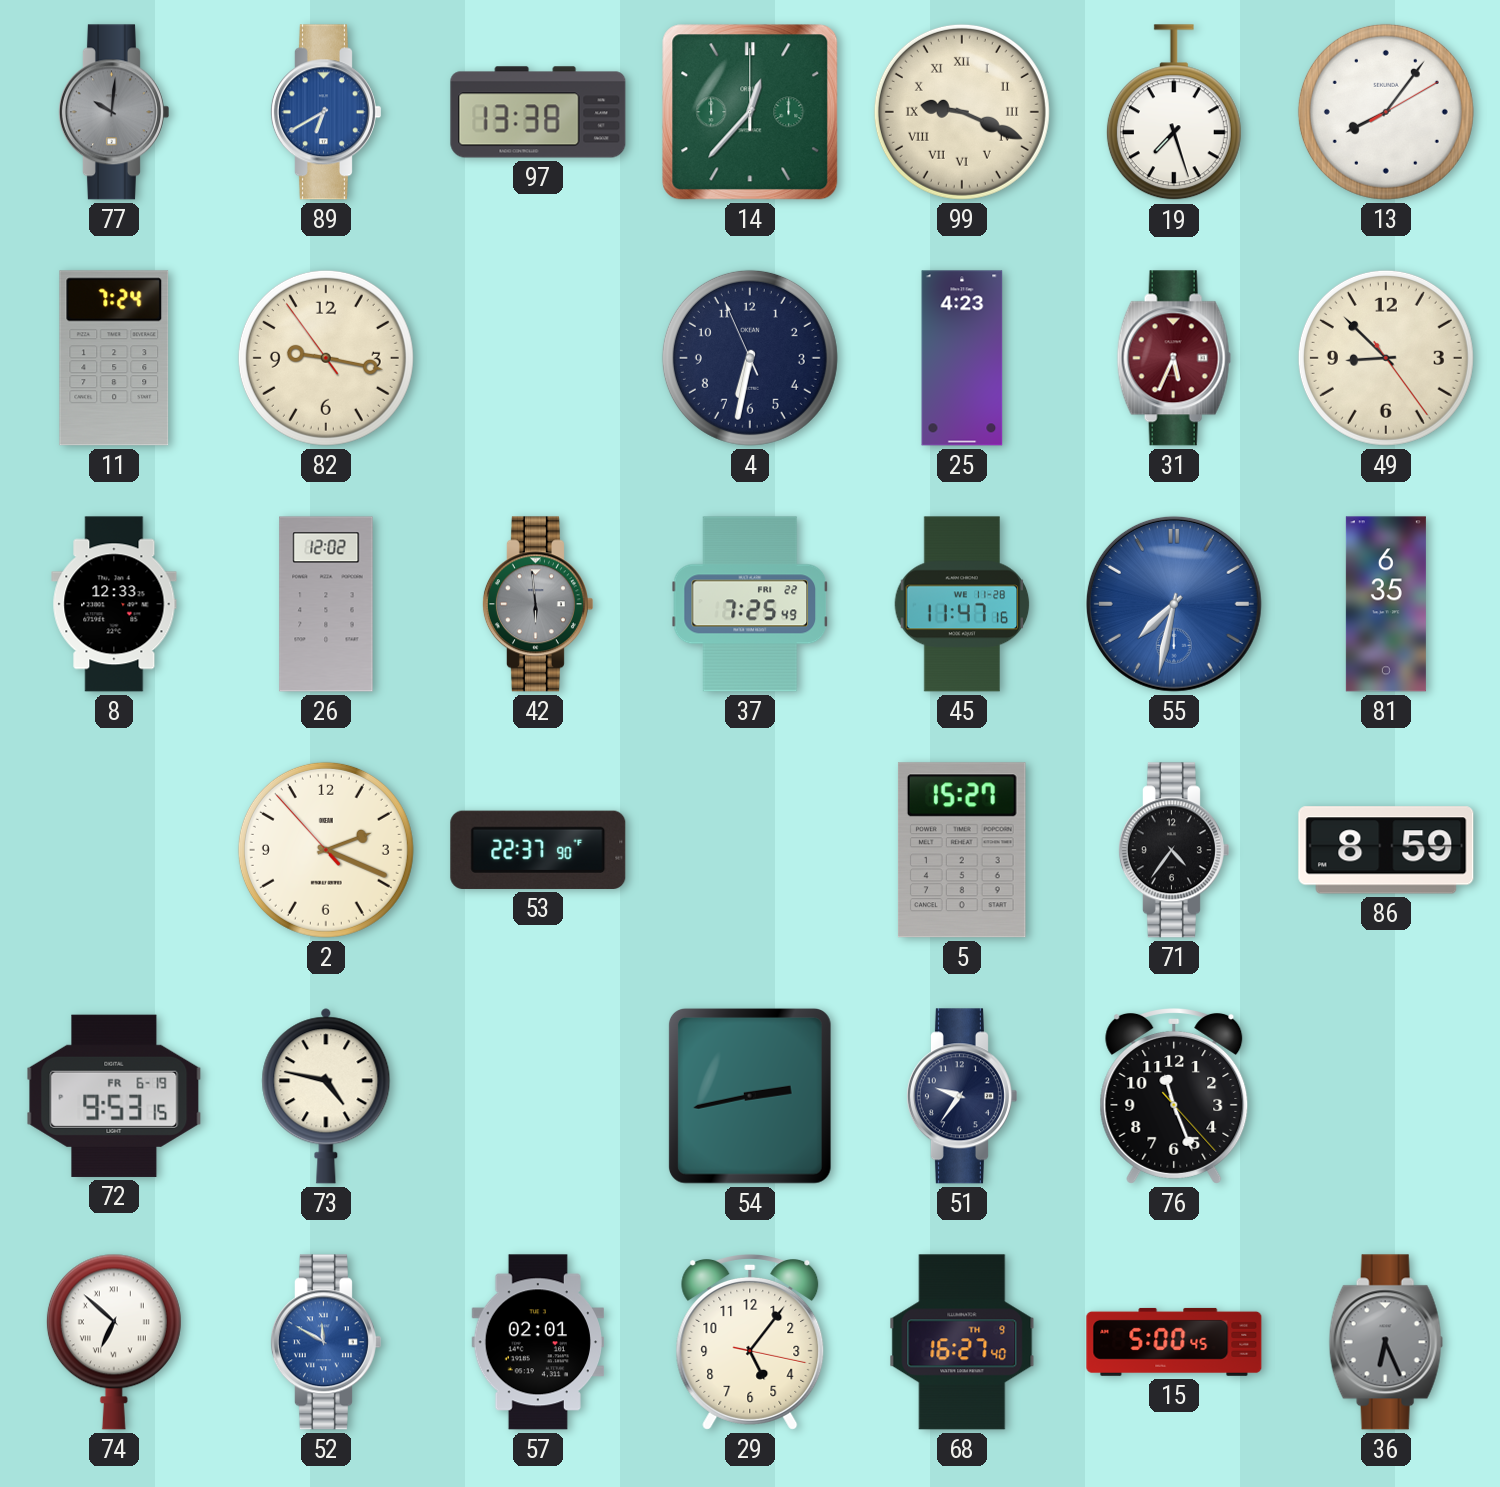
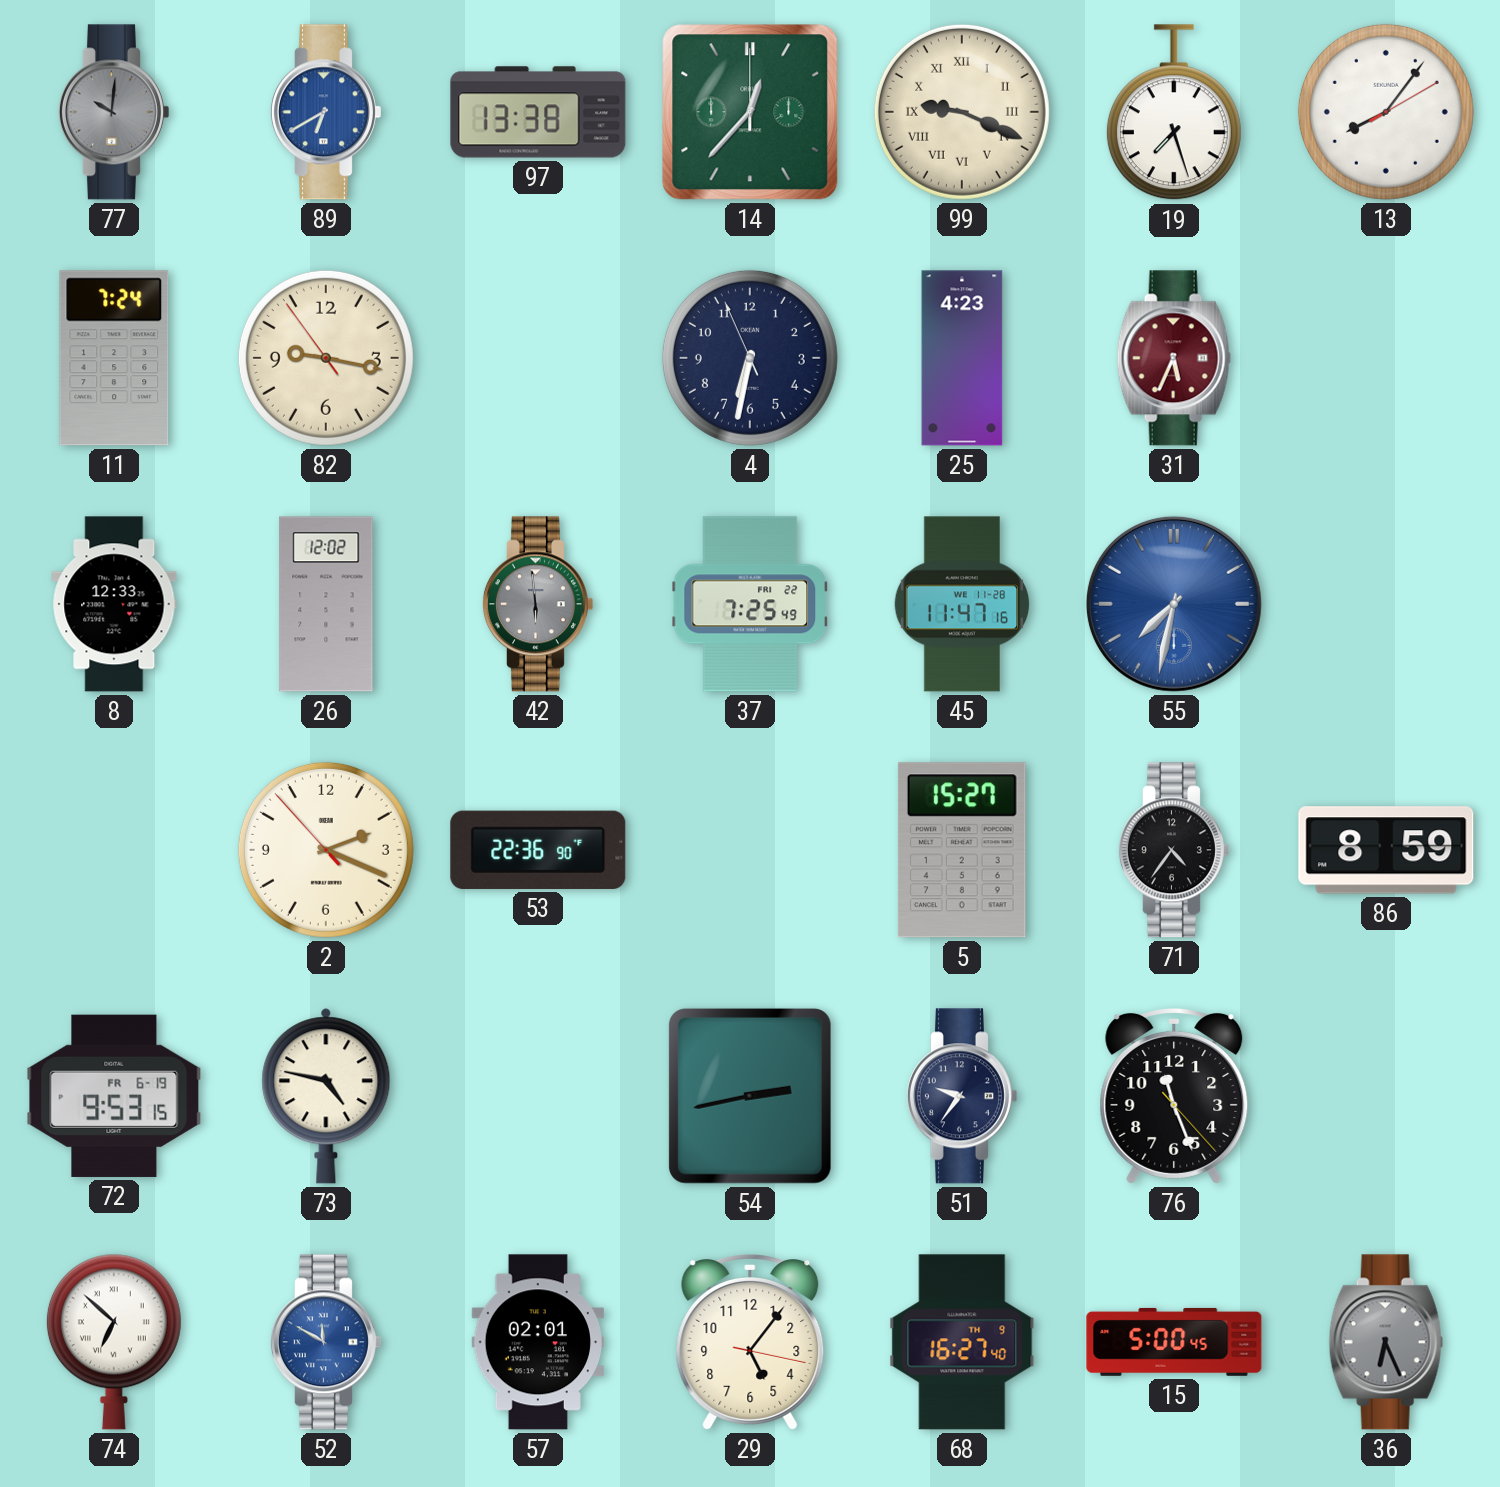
49: 8:52 -> none (1386, 358)
81: 6:35 -> none (1386, 604)
53: 22:37 -> 22:36 (538, 850)
